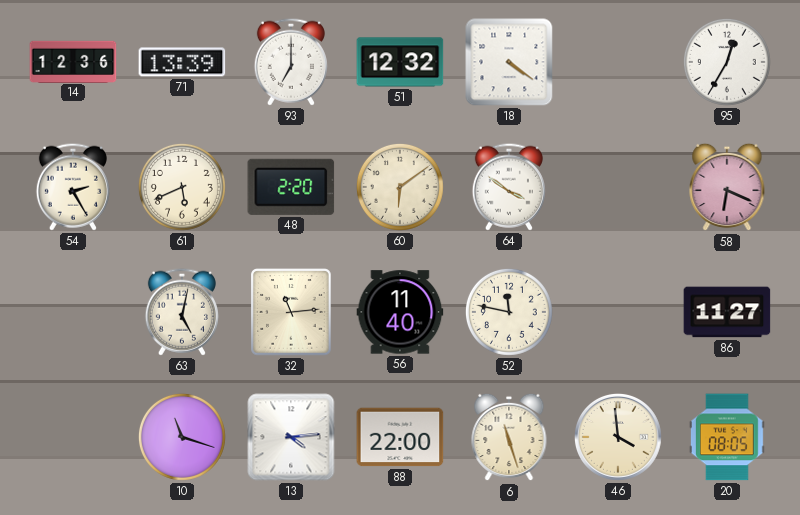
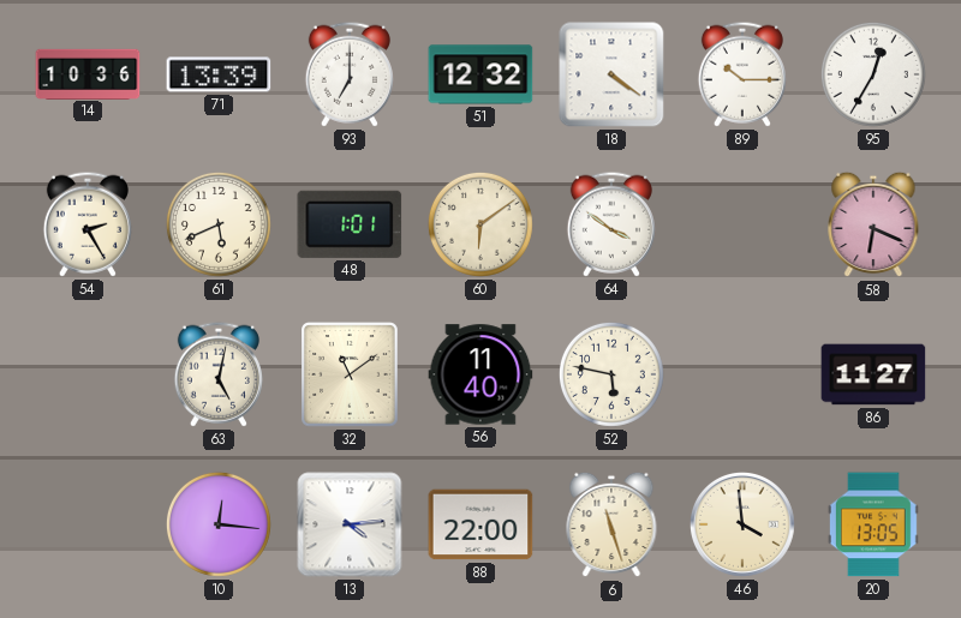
14: 12:36 -> 10:36 (88, 73)
89: none -> 10:15 (742, 74)
48: 2:20 -> 1:01 (350, 224)
32: 11:14 -> 11:09 (350, 374)
52: 11:47 -> 5:47 (611, 374)
10: 11:18 -> 12:16 (219, 524)
20: 08:05 -> 13:05 (873, 524)
